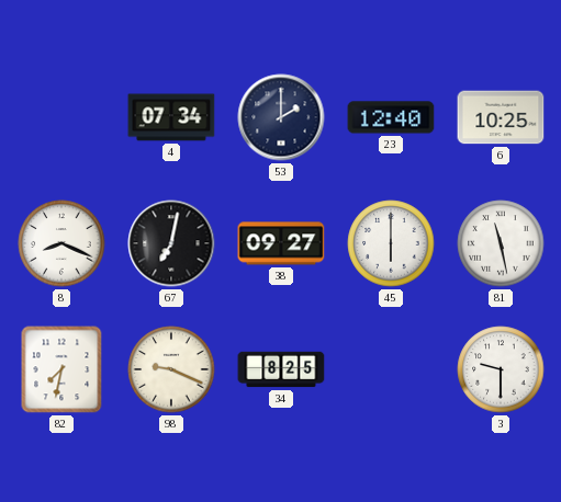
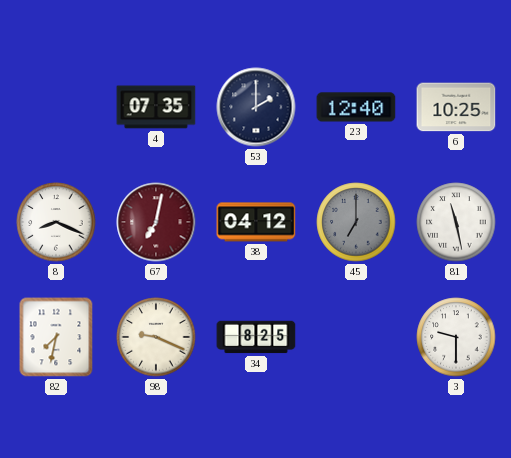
4: 07:34 -> 07:35 (156, 107)
67 dial: black -> burgundy (156, 222)
38: 09:27 -> 04:12 (256, 222)
45: 6:00 -> 7:00 (356, 222)
45 dial: white -> grey (356, 222)
